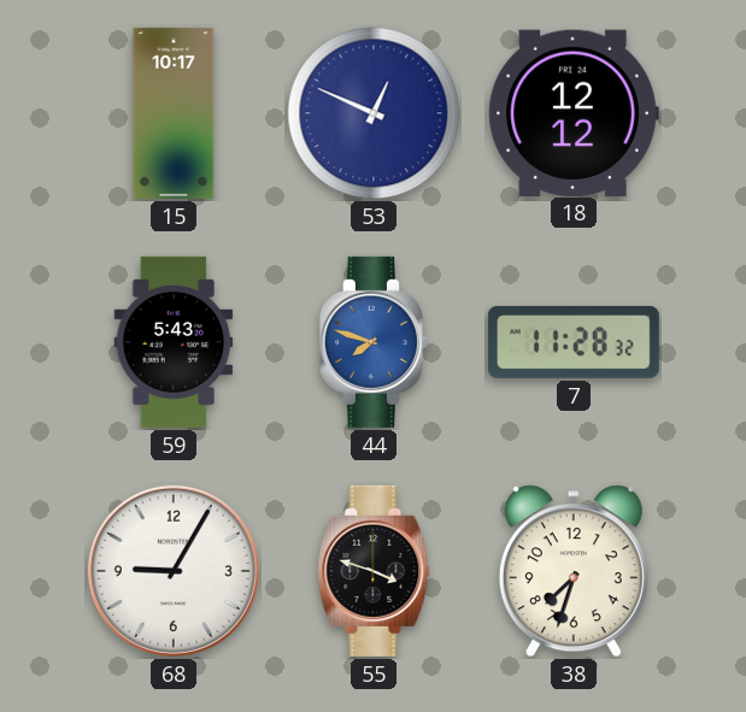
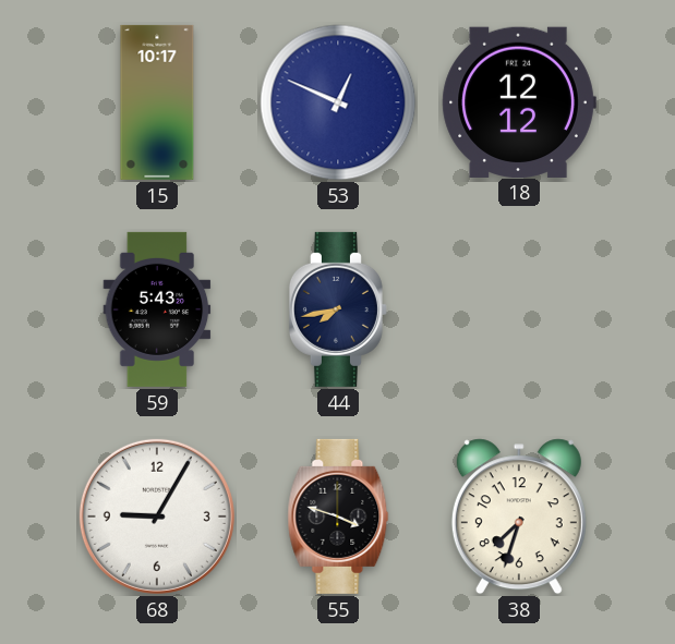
44: 7:48 -> 7:43 (338, 309)
44 dial: blue -> navy (338, 309)
7: 11:28 -> none (574, 342)
